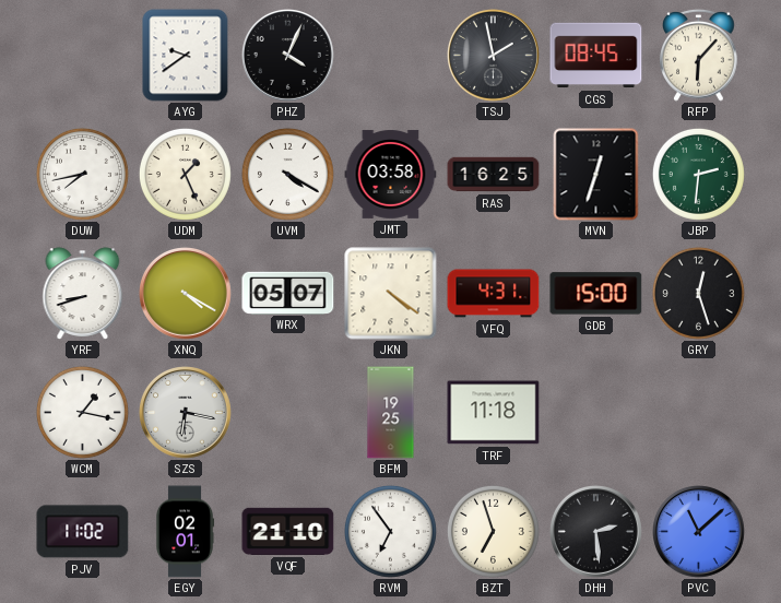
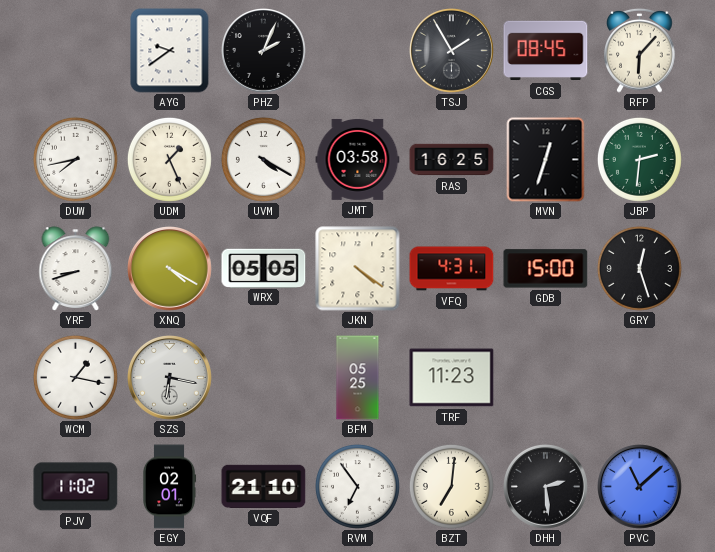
PHZ: 4:04 -> 2:04 (264, 51)
TSJ: 1:58 -> 1:55 (452, 51)
WRX: 05:07 -> 05:05 (264, 268)
BFM: 19:25 -> 05:25 (358, 378)
TRF: 11:18 -> 11:23 (452, 378)
BZT: 6:57 -> 7:01 (451, 486)
